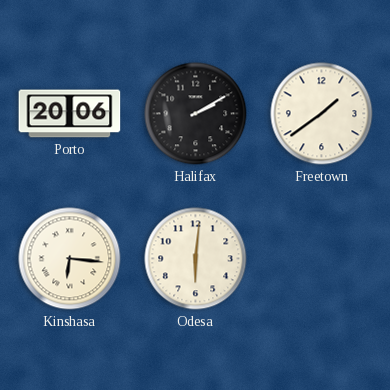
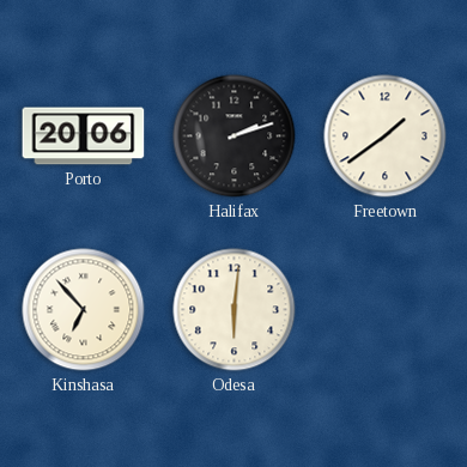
Halifax: 2:10 -> 2:12 (235, 137)
Kinshasa: 6:16 -> 6:53 (84, 310)
